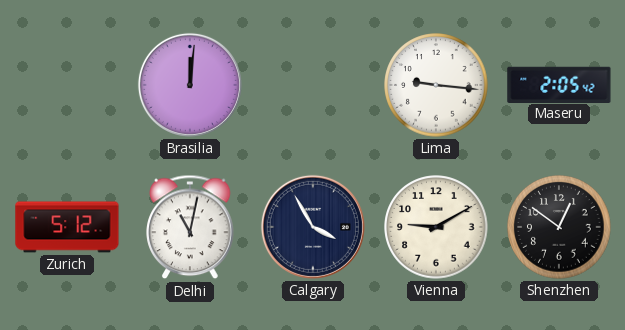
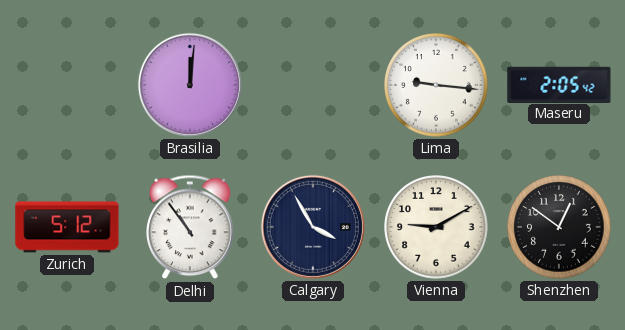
Delhi: 11:02 -> 10:54 (190, 227)
